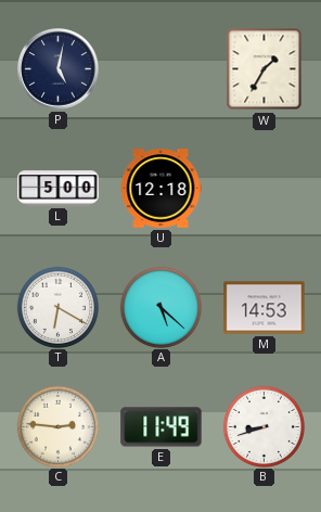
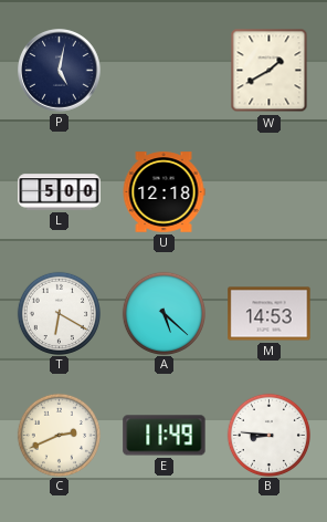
W: 1:35 -> 1:40 (270, 71)
C: 2:46 -> 2:41 (59, 435)
B: 8:42 -> 8:46 (268, 435)
